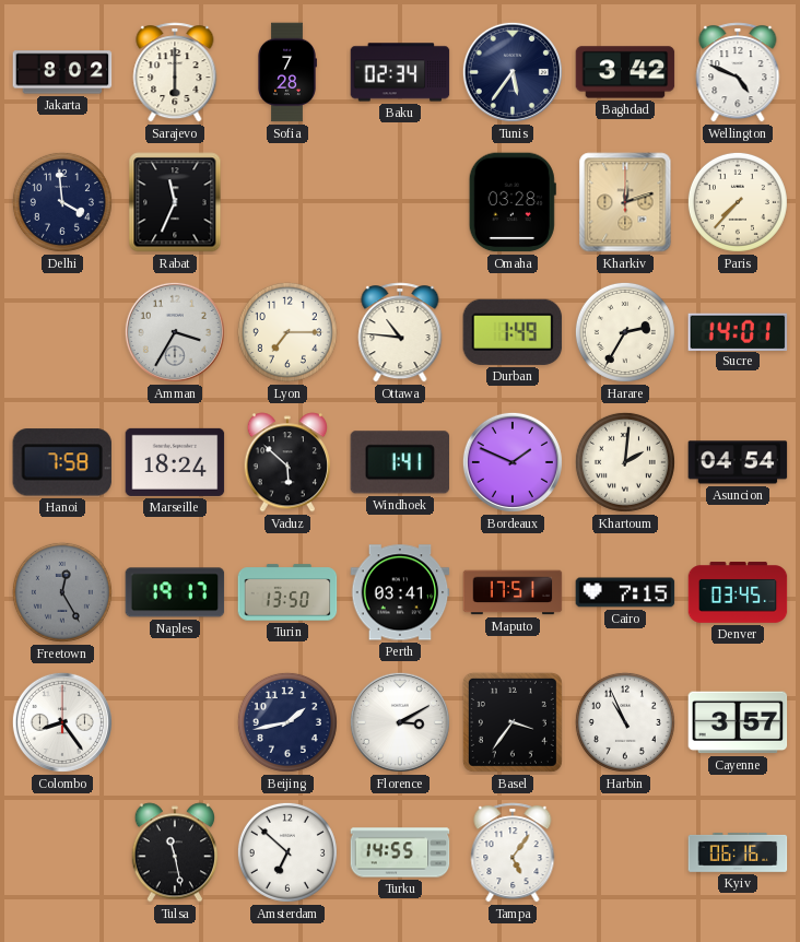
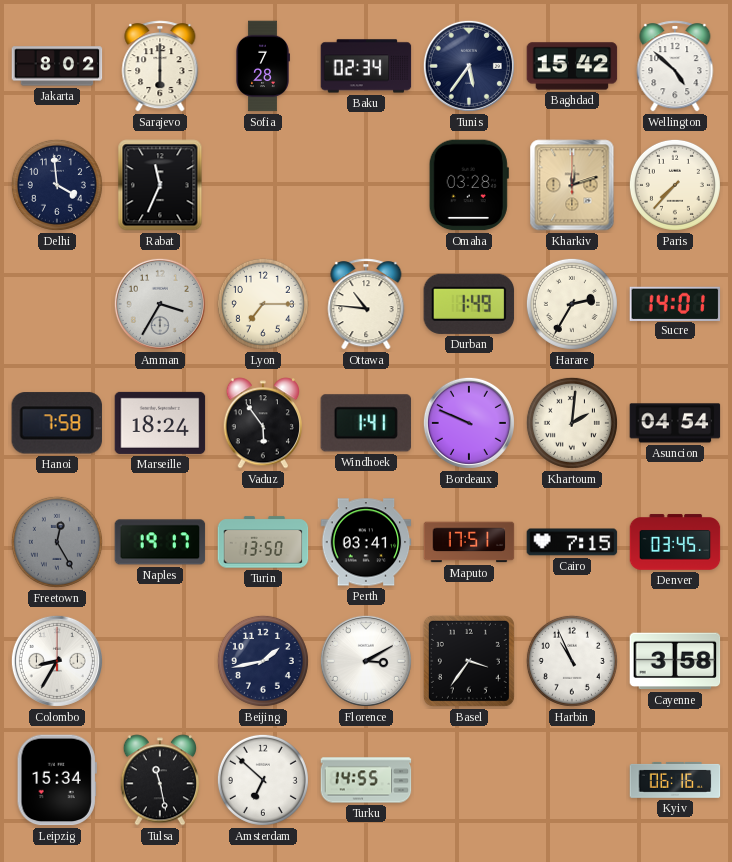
Baghdad: 3:42 -> 15:42 (572, 66)
Wellington: 4:49 -> 4:52 (675, 66)
Vaduz: 5:52 -> 5:54 (262, 423)
Bordeaux: 1:49 -> 9:49 (469, 423)
Colombo: 8:24 -> 8:35 (57, 661)
Cayenne: 3:57 -> 3:58 (675, 661)
Leipzig: none -> 15:34 (57, 780)
Tampa: 5:06 -> none (513, 852)
